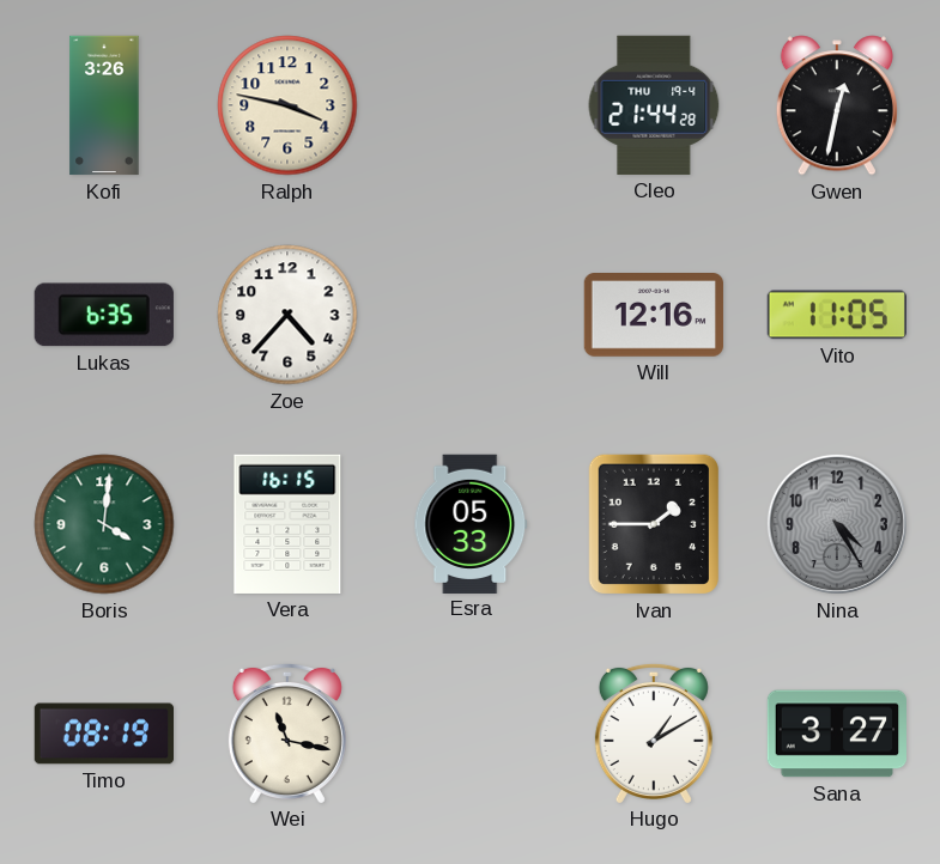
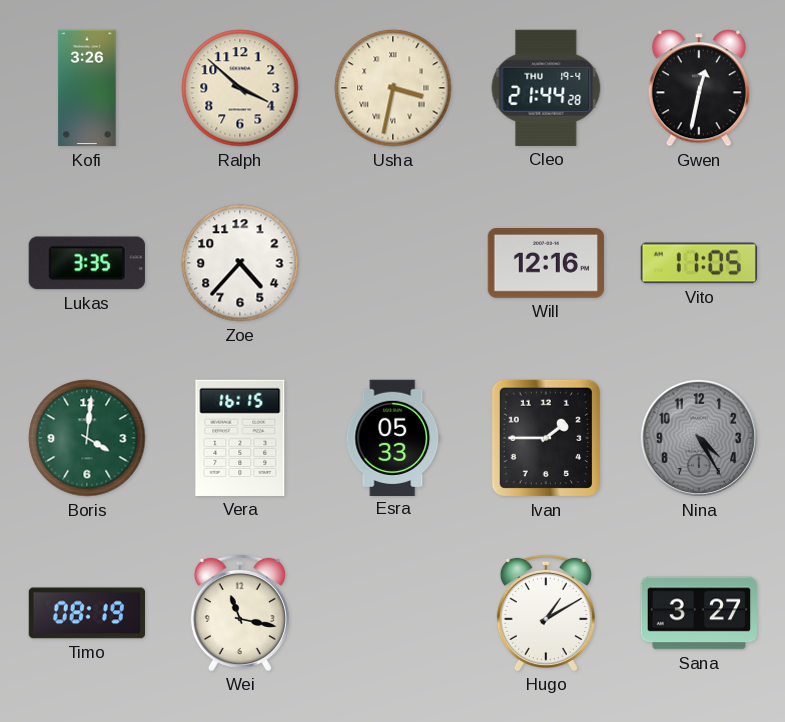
Ralph: 3:47 -> 3:52 (240, 88)
Usha: none -> 3:32 (393, 88)
Lukas: 6:35 -> 3:35 (87, 263)
